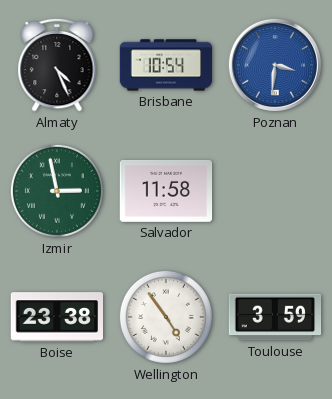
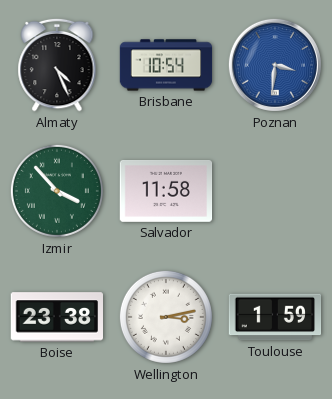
Izmir: 2:58 -> 3:53 (57, 191)
Wellington: 4:54 -> 3:13 (166, 317)
Toulouse: 3:59 -> 1:59 (275, 317)
